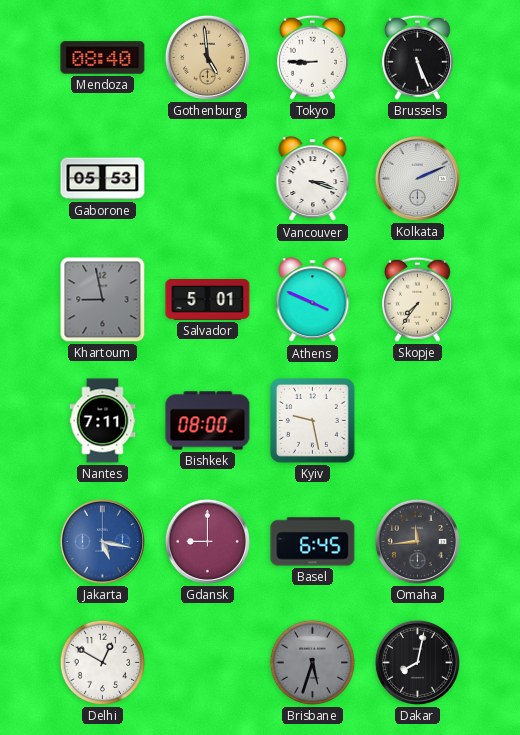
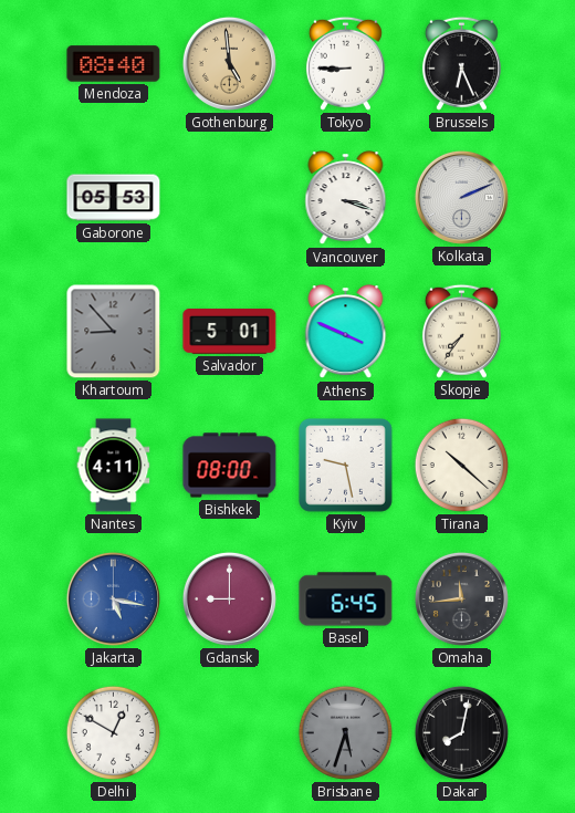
Brussels: 5:26 -> 6:26 (461, 63)
Khartoum: 8:58 -> 8:53 (114, 332)
Nantes: 7:11 -> 4:11 (114, 466)
Tirana: none -> 10:22 (461, 465)
